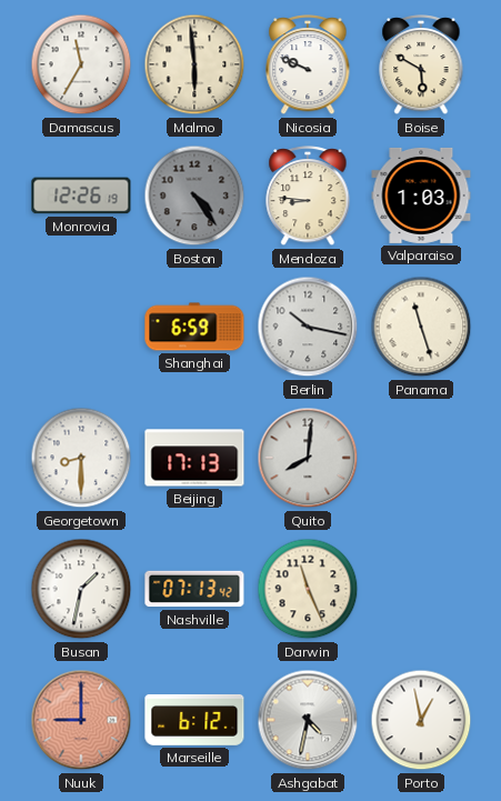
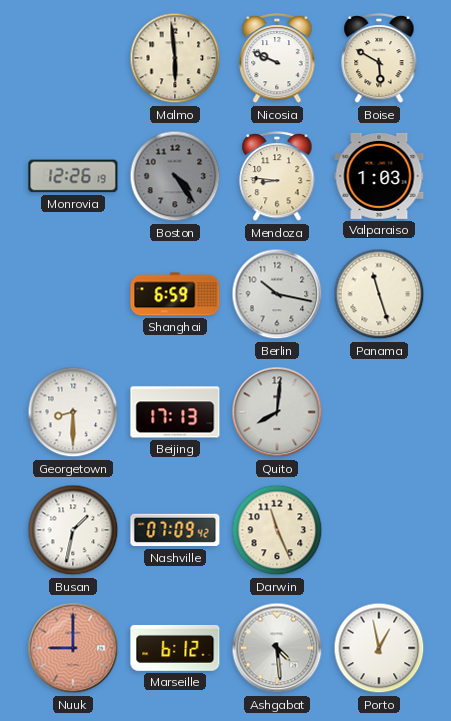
Damascus: 11:35 -> none (81, 64)
Nashville: 07:13 -> 07:09 (175, 530)
Ashgabat: 4:32 -> 4:29 (277, 648)
